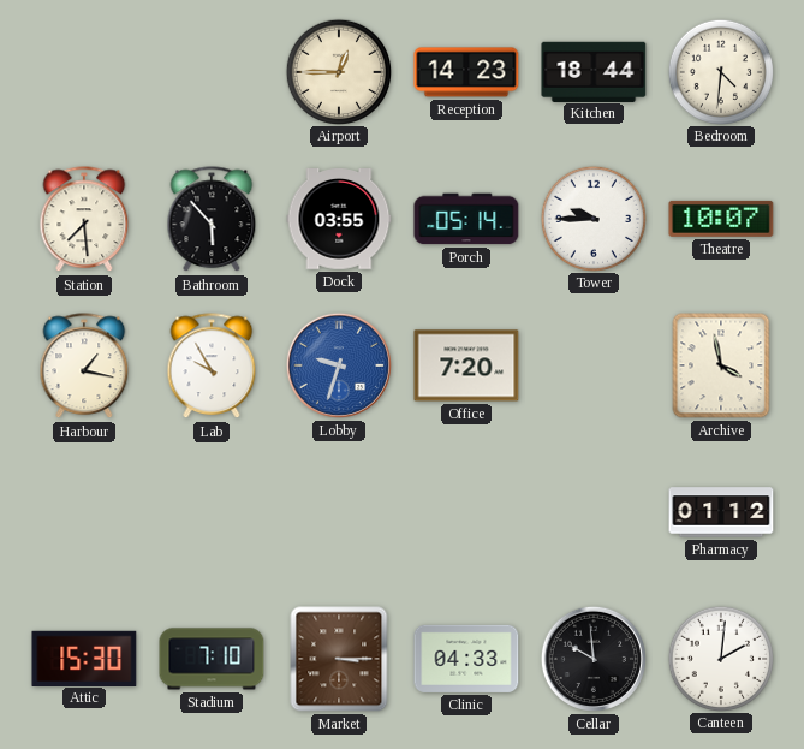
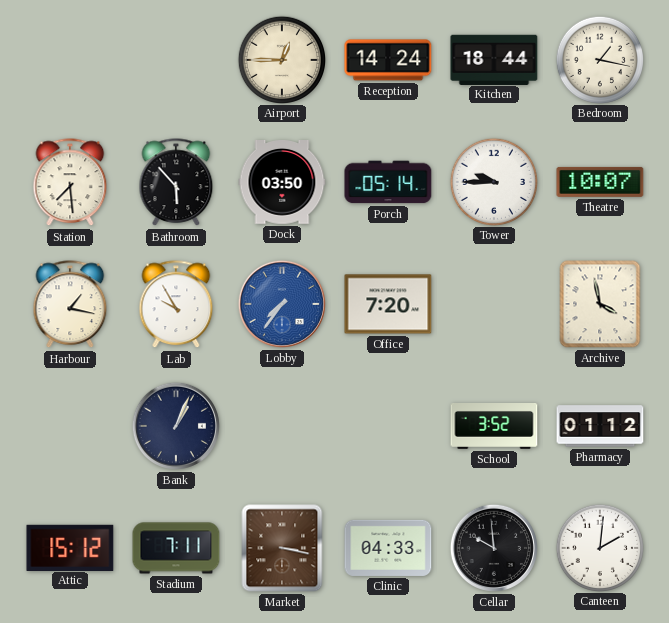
Reception: 14:23 -> 14:24 (388, 60)
Bedroom: 4:31 -> 1:17 (599, 59)
Dock: 03:55 -> 03:50 (282, 183)
Lobby: 9:33 -> 7:36 (282, 304)
Bank: none -> 1:04 (176, 426)
School: none -> 3:52 (494, 427)
Attic: 15:30 -> 15:12 (70, 547)
Stadium: 7:10 -> 7:11 (176, 548)
Market: 3:15 -> 3:17 (282, 548)
